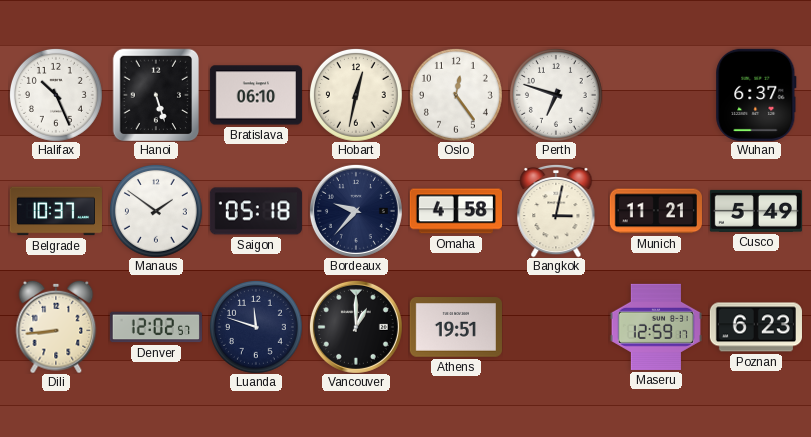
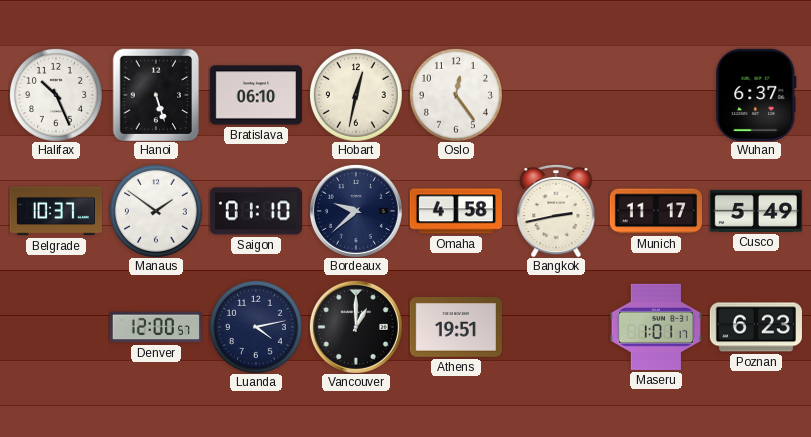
Perth: 6:48 -> none (556, 95)
Saigon: 05:18 -> 01:10 (256, 211)
Bordeaux: 9:37 -> 9:38 (356, 211)
Bangkok: 3:02 -> 2:43 (556, 211)
Munich: 11:21 -> 11:17 (655, 211)
Dili: 8:44 -> none (56, 327)
Denver: 12:02 -> 12:00 (155, 327)
Luanda: 11:48 -> 4:13 (256, 327)
Maseru: 12:59 -> 1:01 (656, 327)
